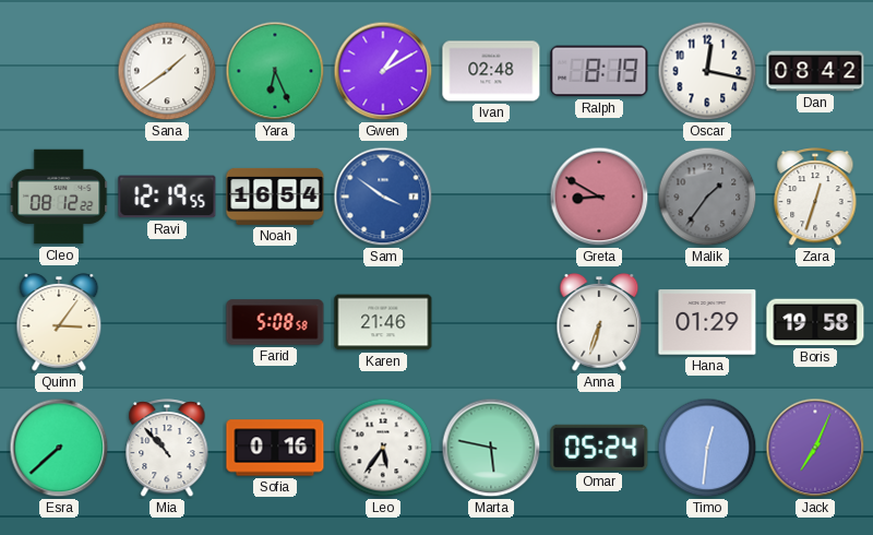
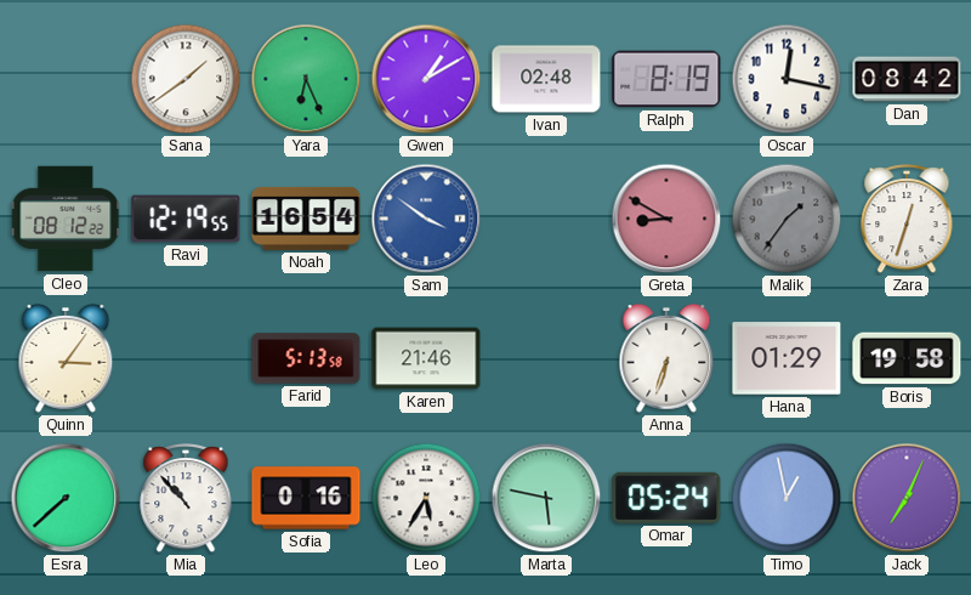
Farid: 5:08 -> 5:13 (306, 358)
Leo: 5:36 -> 5:35 (426, 498)
Timo: 12:31 -> 12:58 (787, 498)
